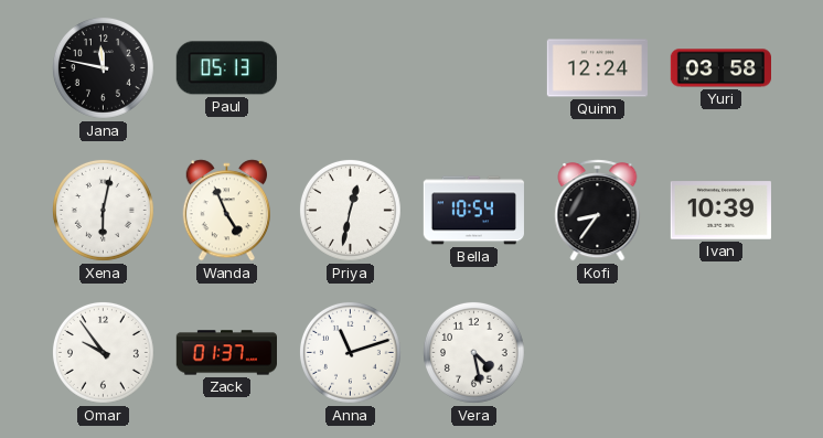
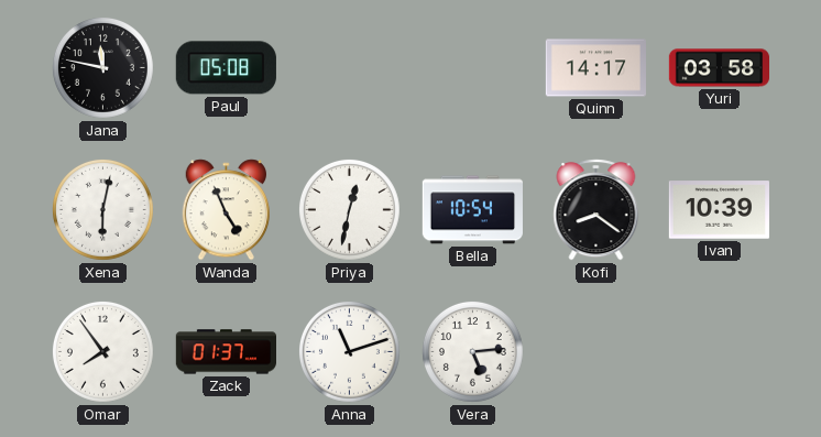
Paul: 05:13 -> 05:08 (226, 68)
Quinn: 12:24 -> 14:17 (595, 68)
Kofi: 8:36 -> 8:21 (596, 210)
Omar: 9:54 -> 7:54 (102, 351)
Vera: 4:28 -> 5:14 (472, 351)
